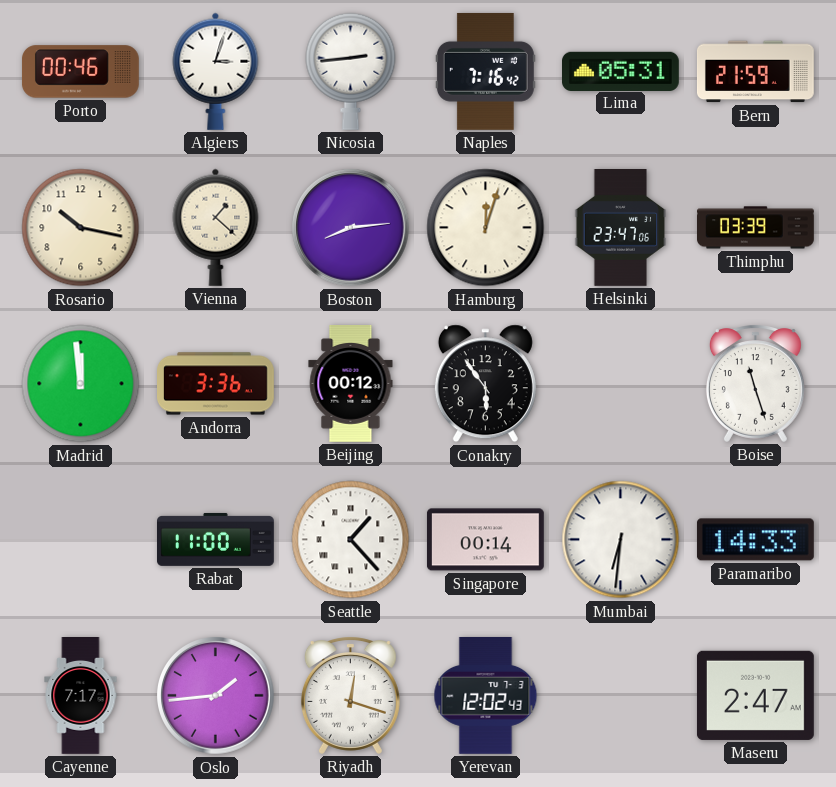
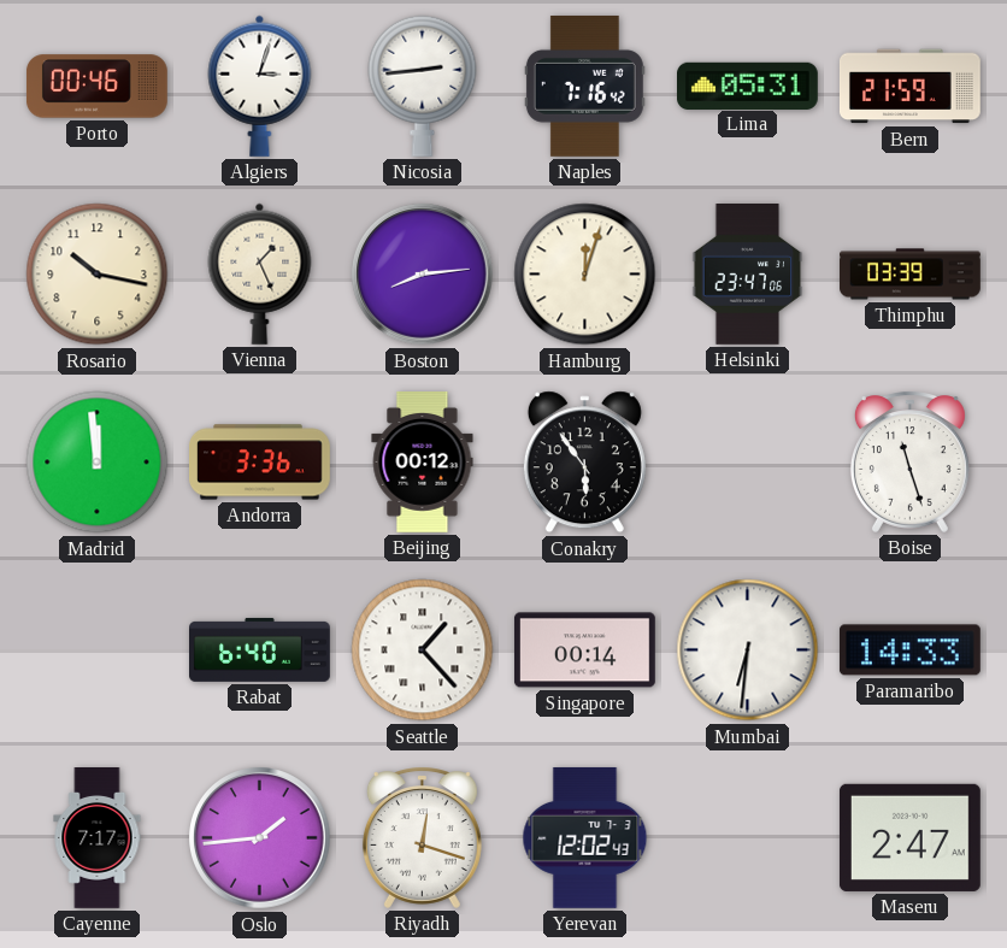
Vienna: 1:22 -> 1:26 (260, 273)
Rabat: 11:00 -> 6:40 (260, 649)
